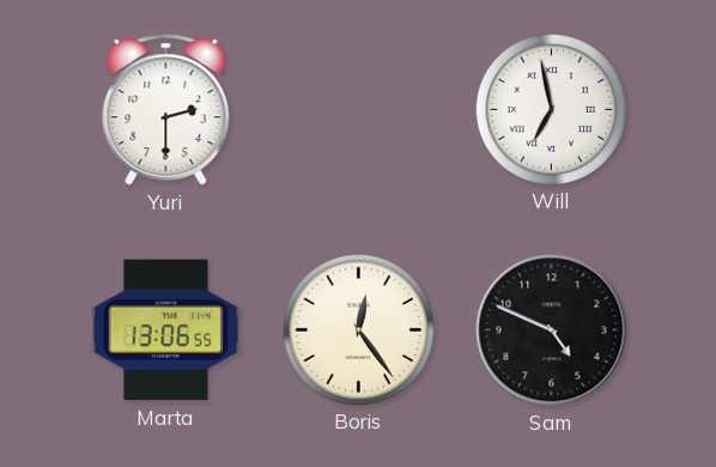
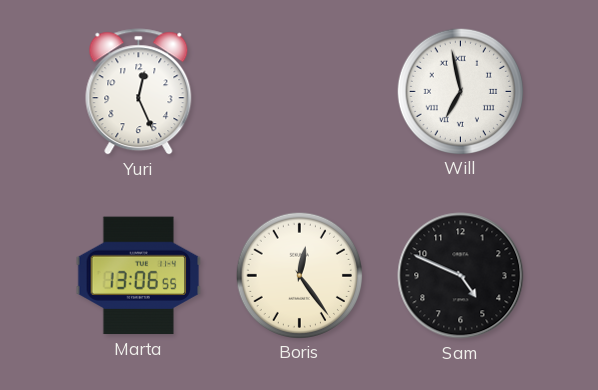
Yuri: 2:30 -> 12:26 (139, 92)
